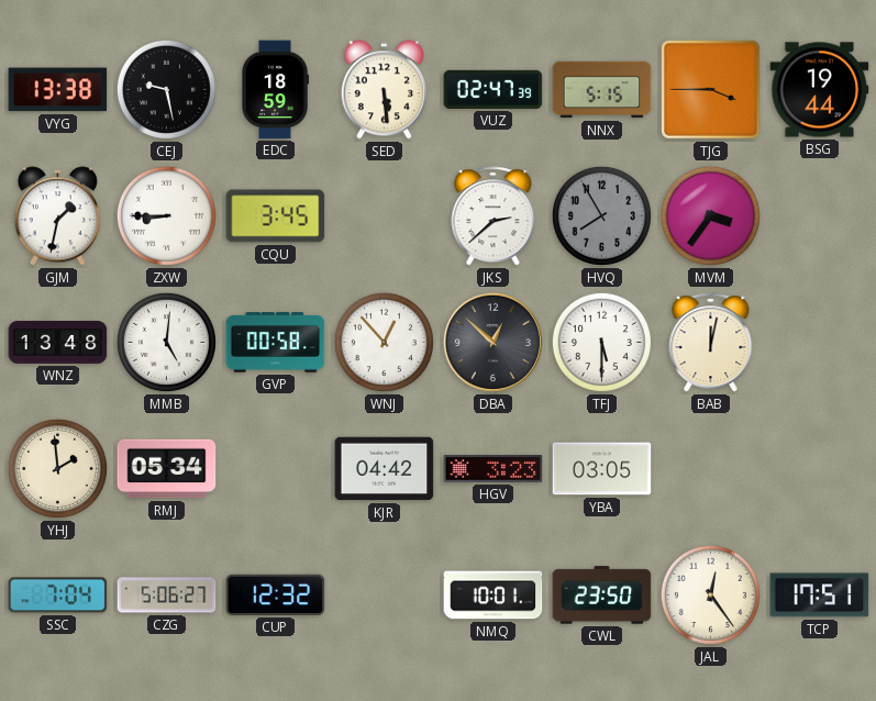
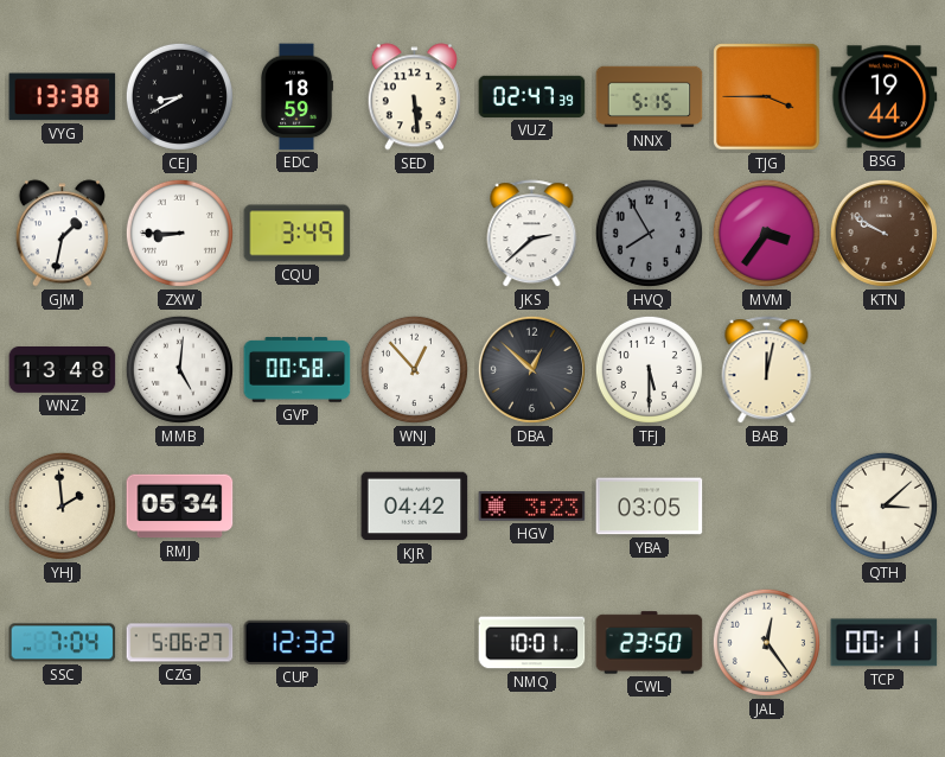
CEJ: 9:28 -> 8:40 (179, 96)
CQU: 3:45 -> 3:49 (298, 234)
KTN: none -> 9:50 (883, 233)
QTH: none -> 3:08 (883, 505)
TCP: 17:51 -> 00:11 (885, 643)
